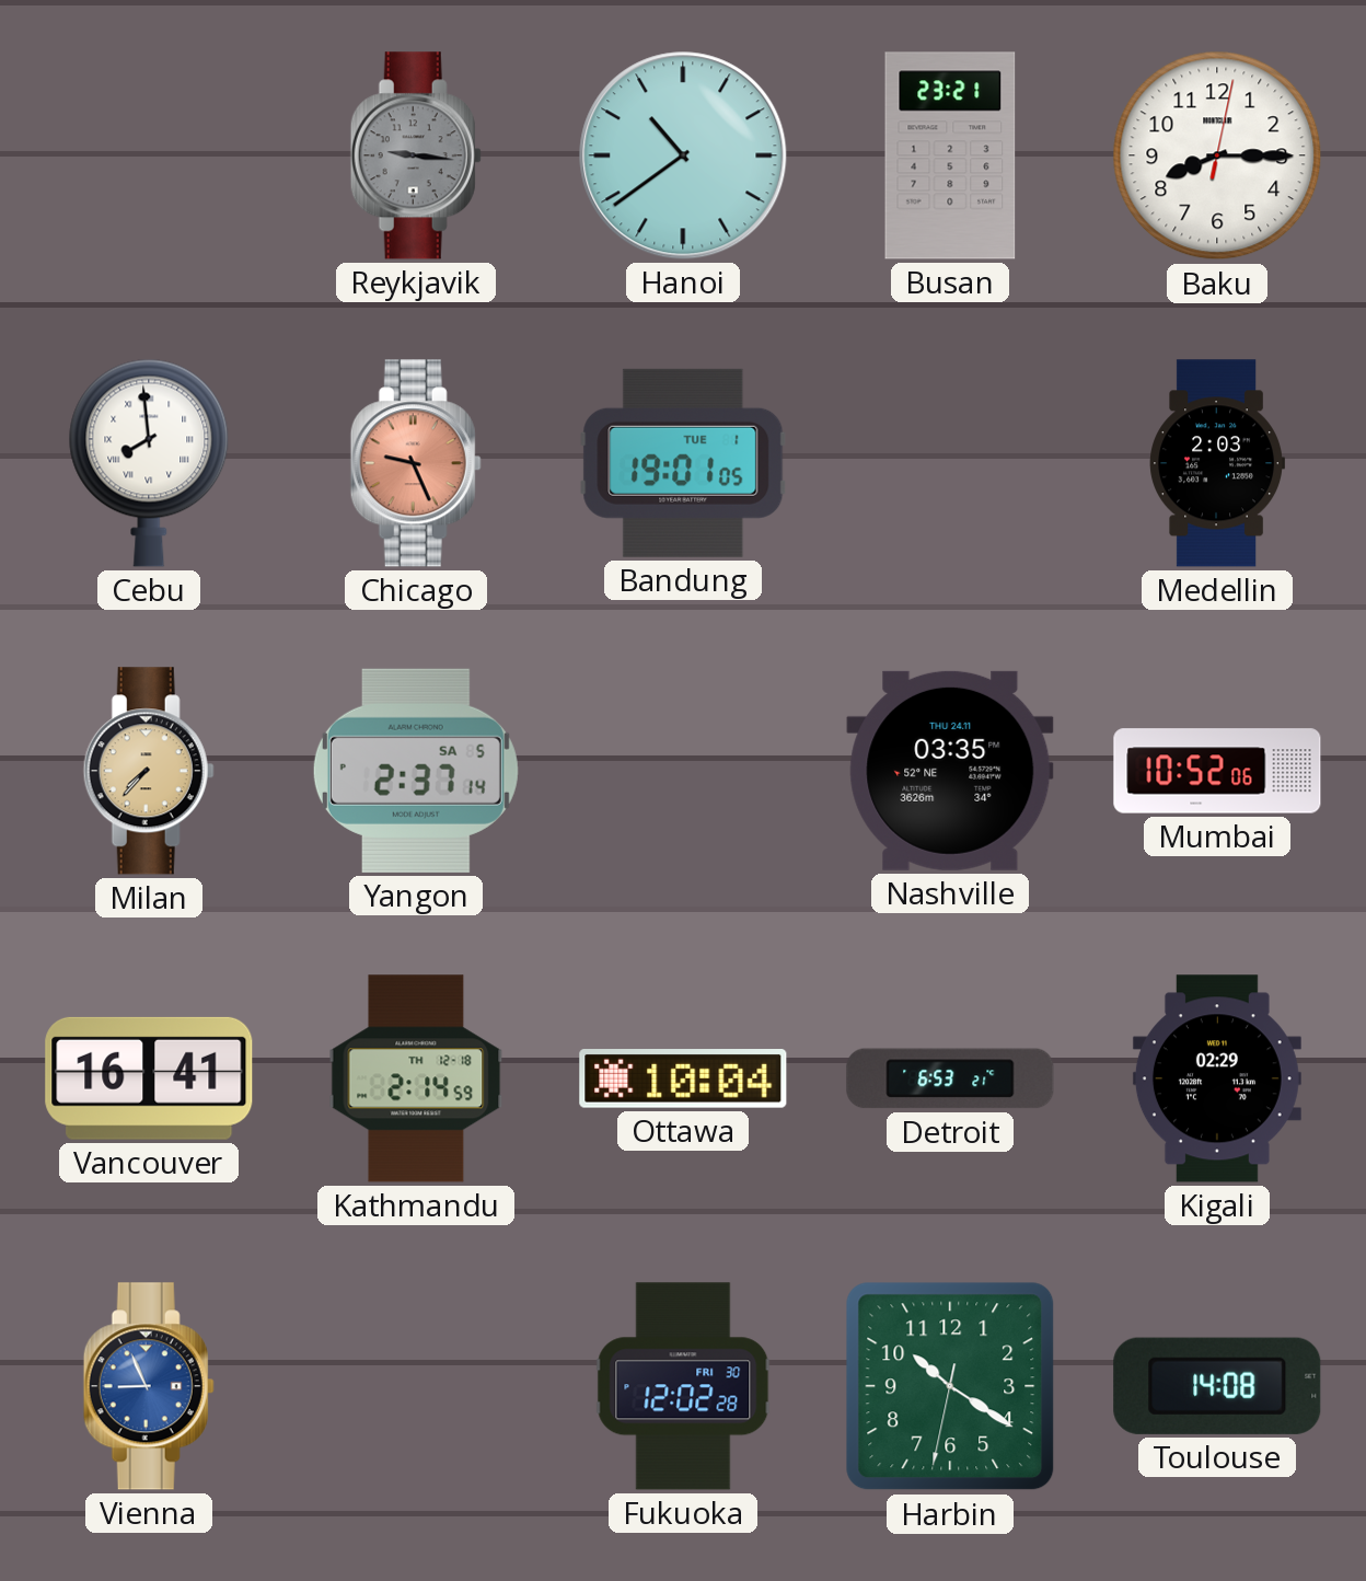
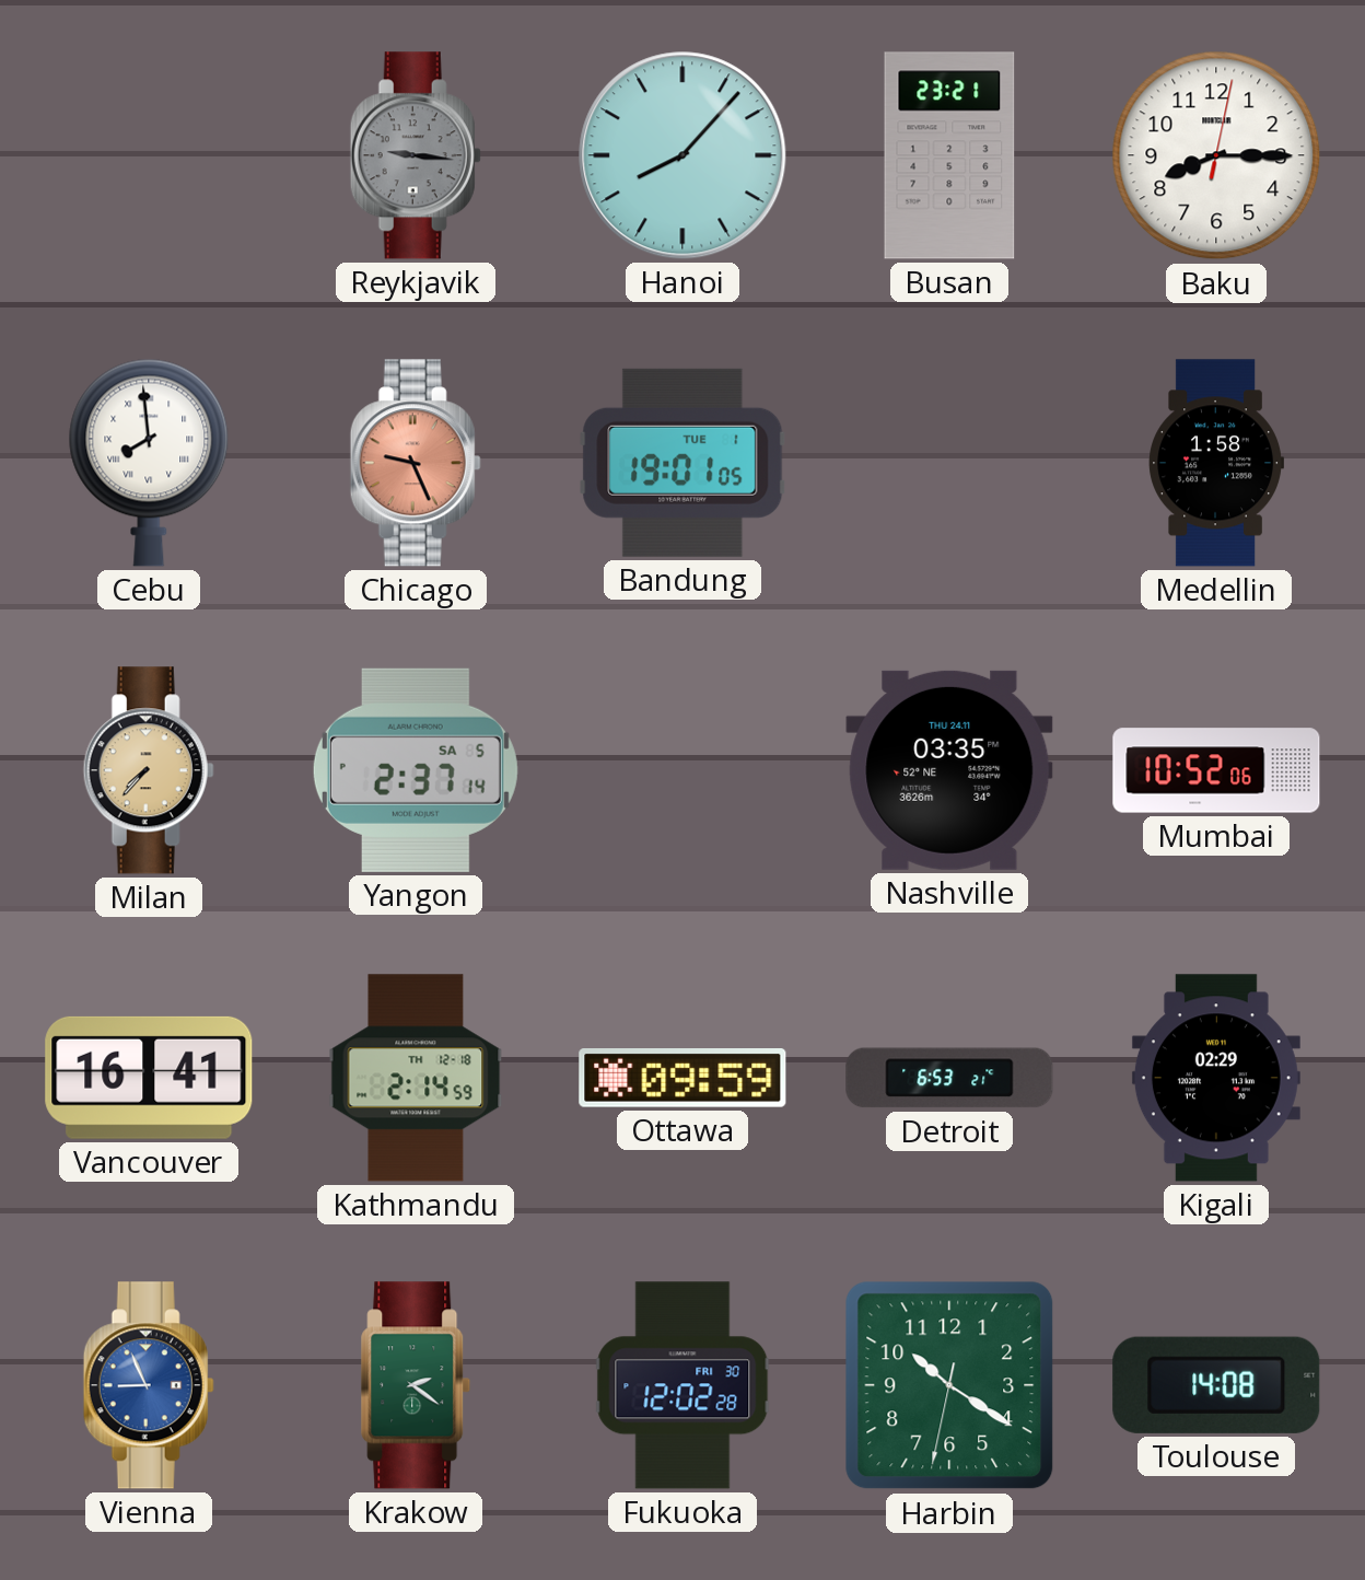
Hanoi: 10:39 -> 8:07 (682, 155)
Medellin: 2:03 -> 1:58 (1215, 463)
Ottawa: 10:04 -> 09:59 (682, 1078)
Krakow: none -> 2:21 (416, 1385)
